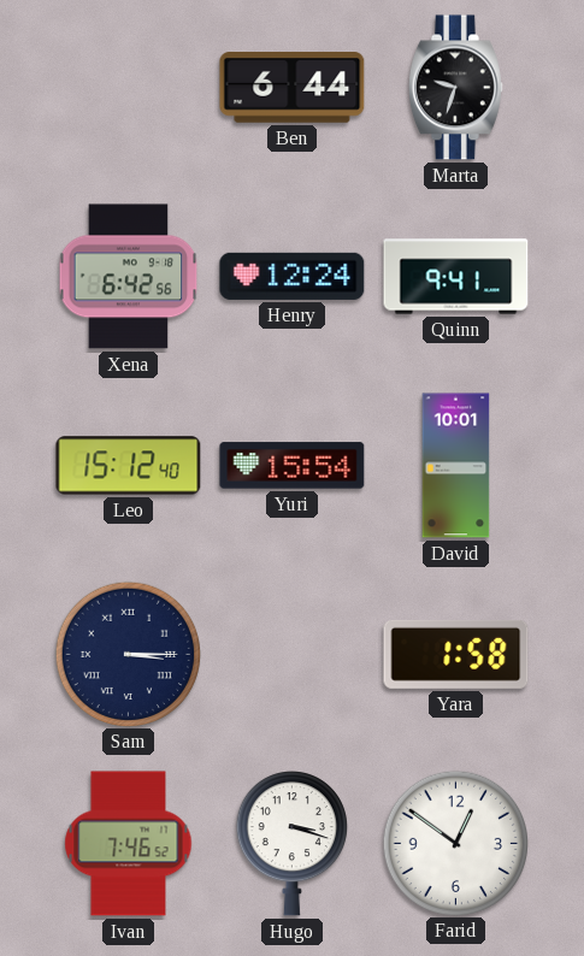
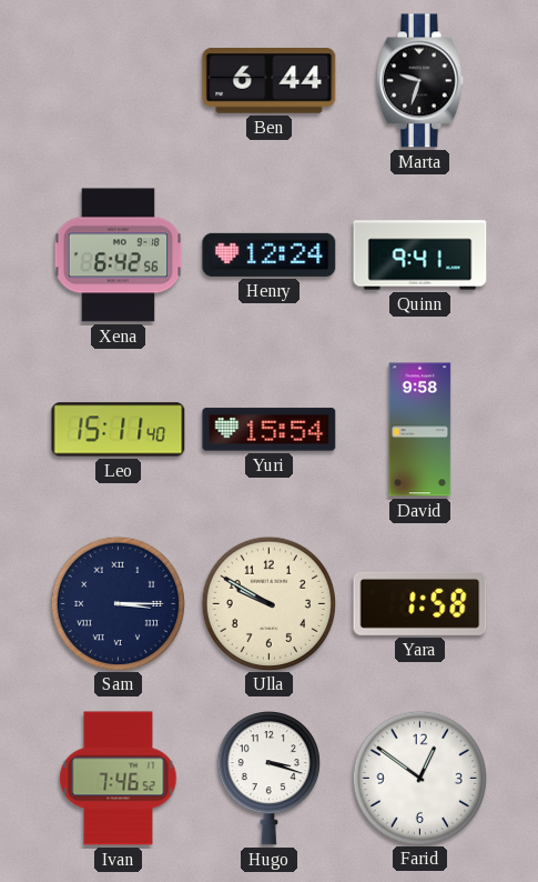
Leo: 15:12 -> 15:11 (119, 430)
David: 10:01 -> 9:58 (420, 430)
Ulla: none -> 9:50 (268, 603)
